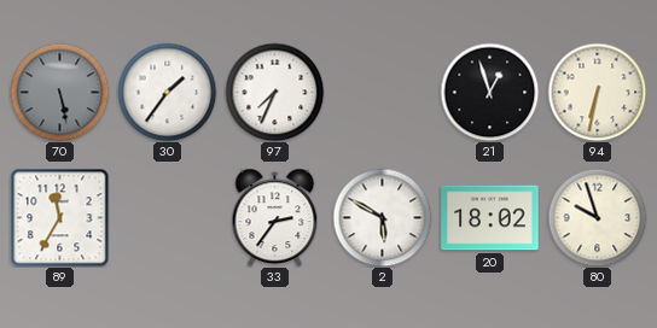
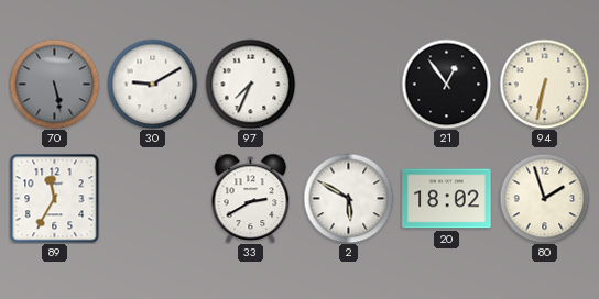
30: 1:36 -> 9:10 (152, 84)
21: 12:57 -> 12:54 (446, 84)
33: 2:36 -> 2:40 (251, 198)
80: 9:57 -> 1:57 (544, 198)
